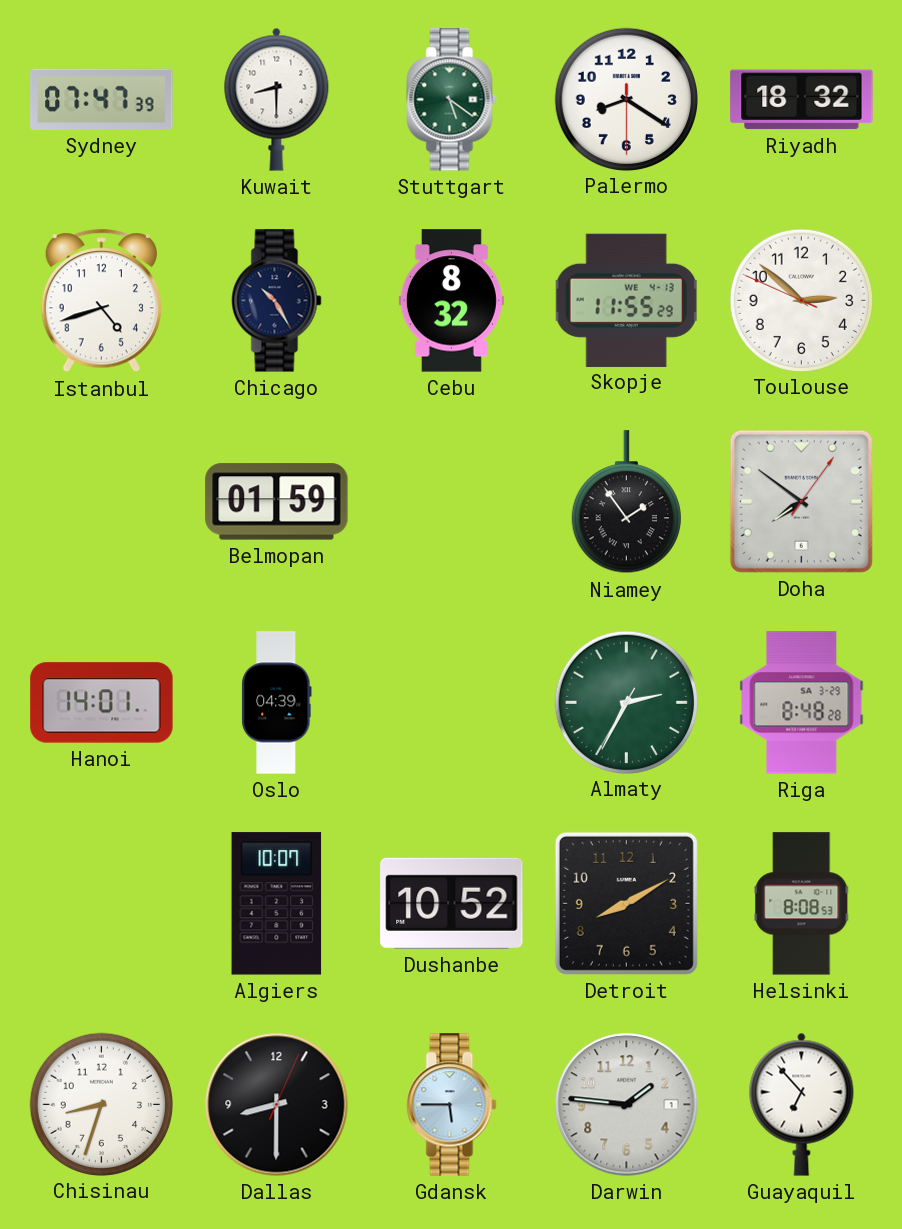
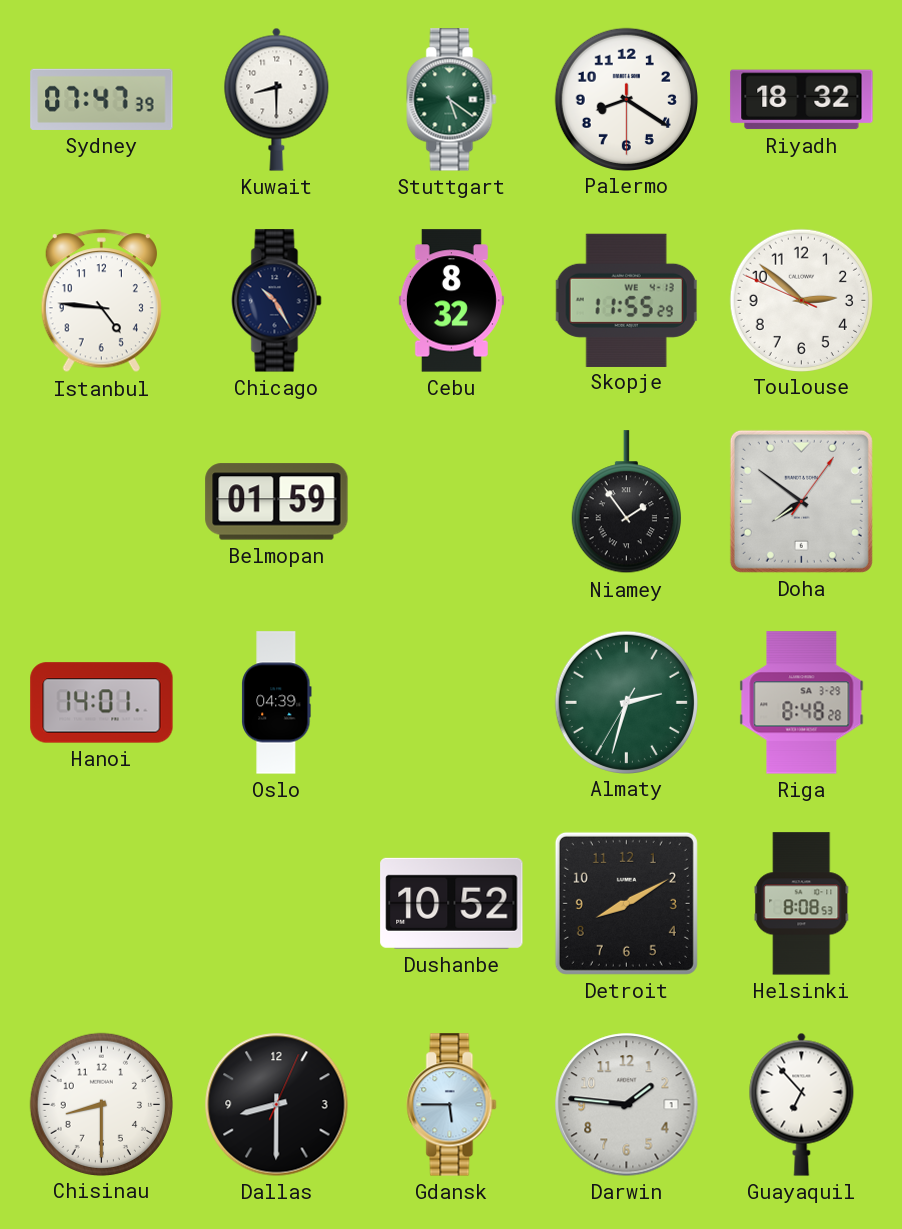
Istanbul: 4:42 -> 4:46 (101, 301)
Almaty: 2:34 -> 2:32 (626, 702)
Algiers: 10:07 -> none (277, 904)
Chisinau: 8:33 -> 8:30 (101, 1104)
